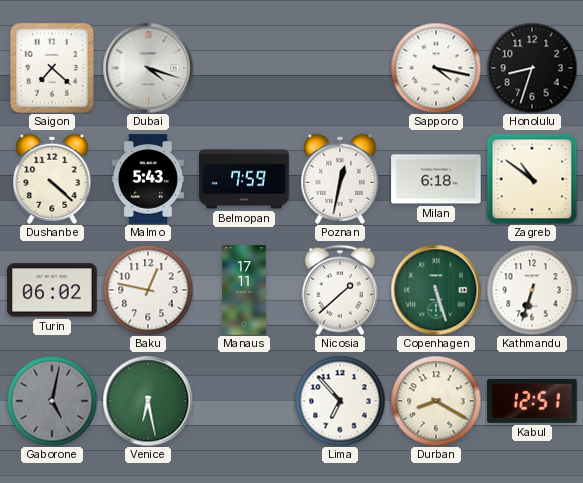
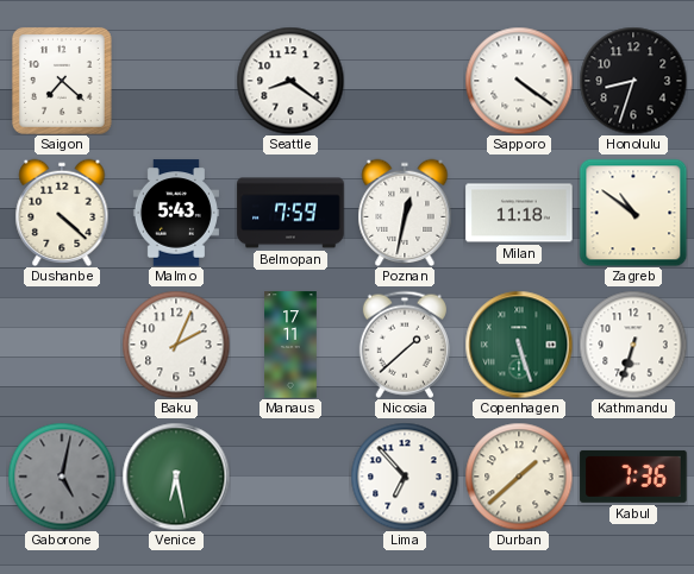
Dubai: 4:18 -> none (148, 68)
Seattle: none -> 8:21 (290, 81)
Sapporo: 4:17 -> 4:21 (519, 81)
Milan: 6:18 -> 11:18 (519, 213)
Turin: 06:02 -> none (52, 290)
Baku: 12:47 -> 2:04 (176, 345)
Durban: 8:20 -> 1:38 (519, 477)
Kabul: 12:51 -> 7:36 (633, 477)
